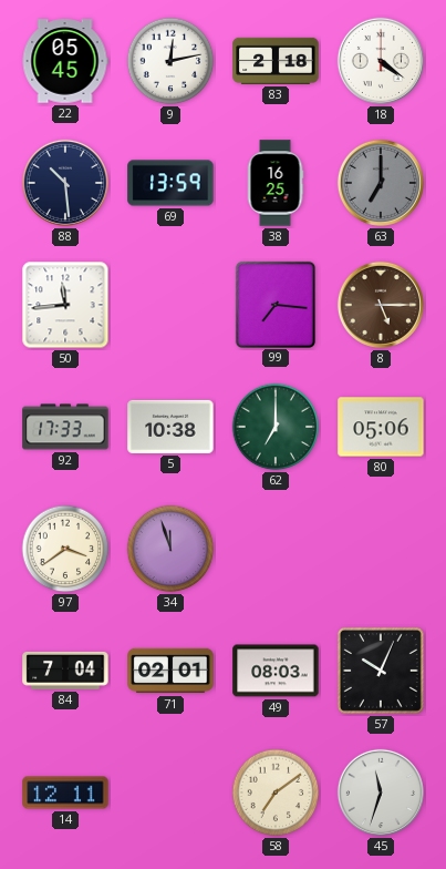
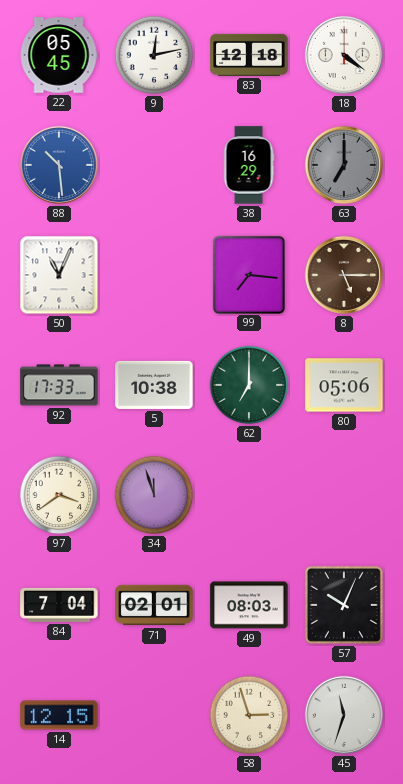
83: 2:18 -> 12:18 (249, 55)
88 dial: navy -> blue (59, 165)
69: 13:59 -> none (170, 183)
38: 16:25 -> 16:29 (249, 165)
50: 11:44 -> 11:04 (59, 275)
14: 12:11 -> 12:15 (59, 715)
58: 7:09 -> 2:57 (249, 715)
